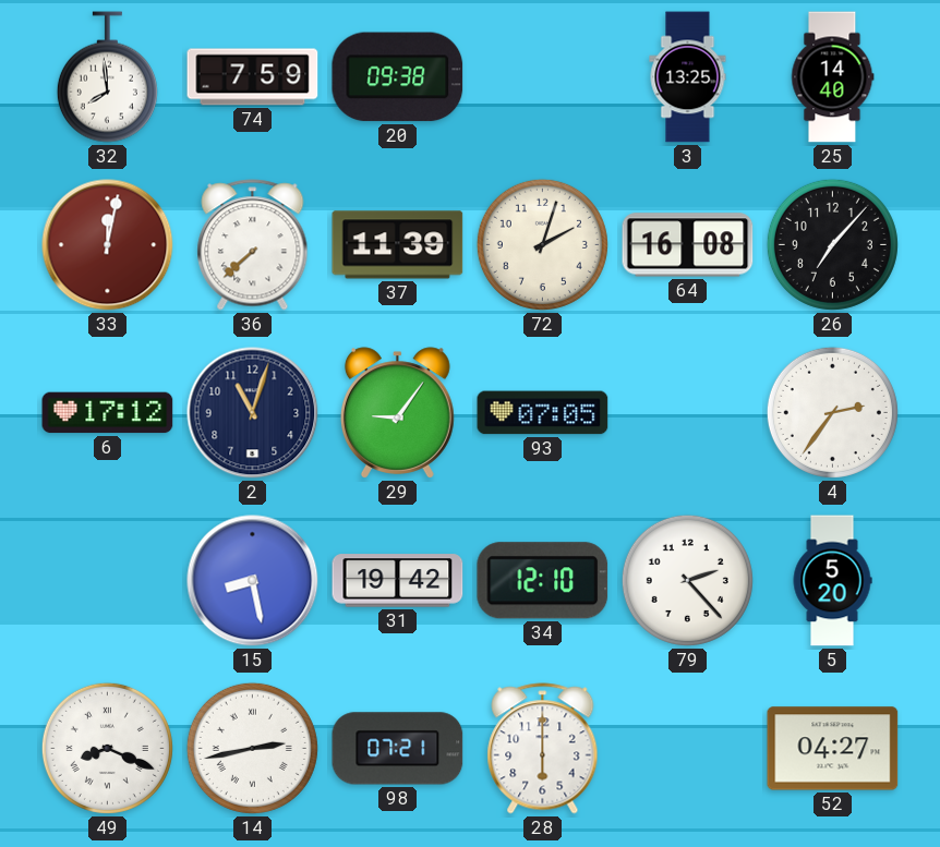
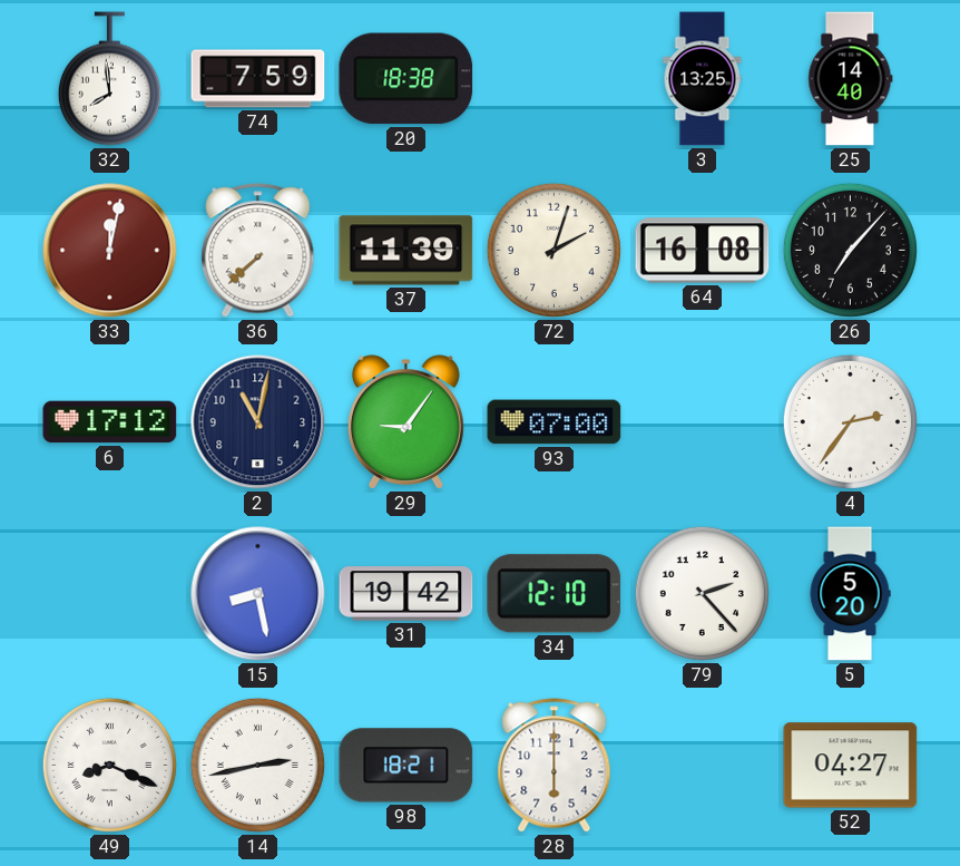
20: 09:38 -> 18:38 (406, 79)
2: 11:03 -> 11:02 (258, 422)
93: 07:05 -> 07:00 (555, 422)
98: 07:21 -> 18:21 (406, 766)
